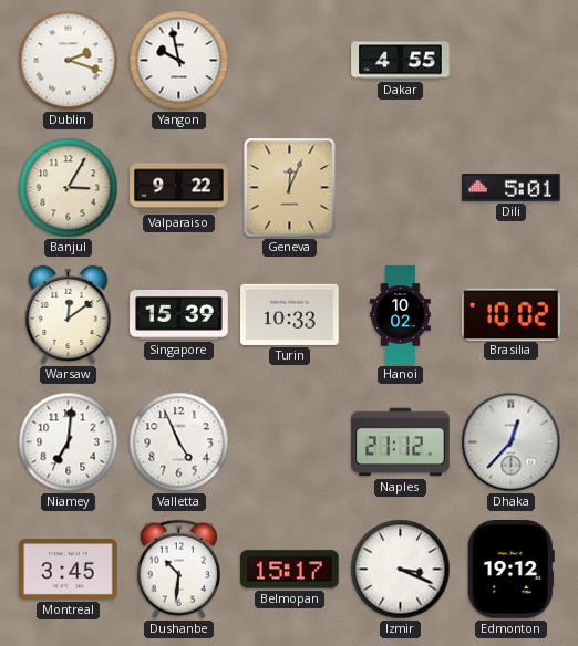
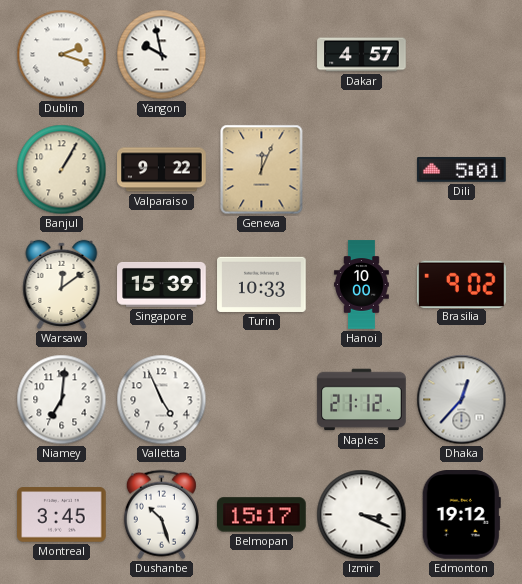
Dakar: 4:55 -> 4:57 (362, 55)
Banjul: 3:05 -> 1:05 (62, 170)
Hanoi: 10:02 -> 10:00 (361, 285)
Brasilia: 10:02 -> 9:02 (462, 284)
Dushanbe: 10:31 -> 10:27 (161, 515)
